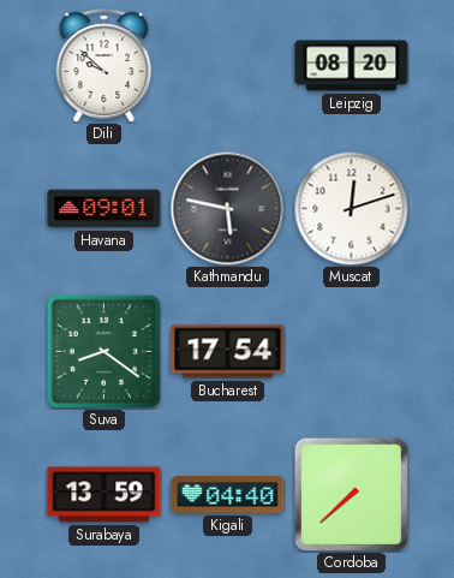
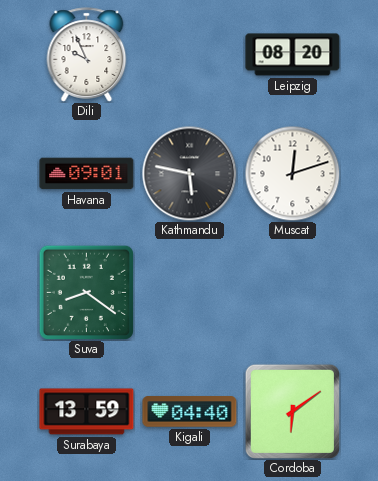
Dili: 9:52 -> 9:56 (87, 55)
Bucharest: 17:54 -> none (228, 352)
Cordoba: 7:38 -> 6:09 (292, 411)
